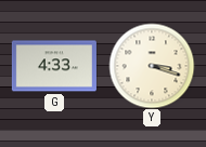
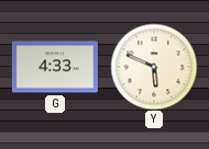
Y: 3:18 -> 5:49 (154, 67)
